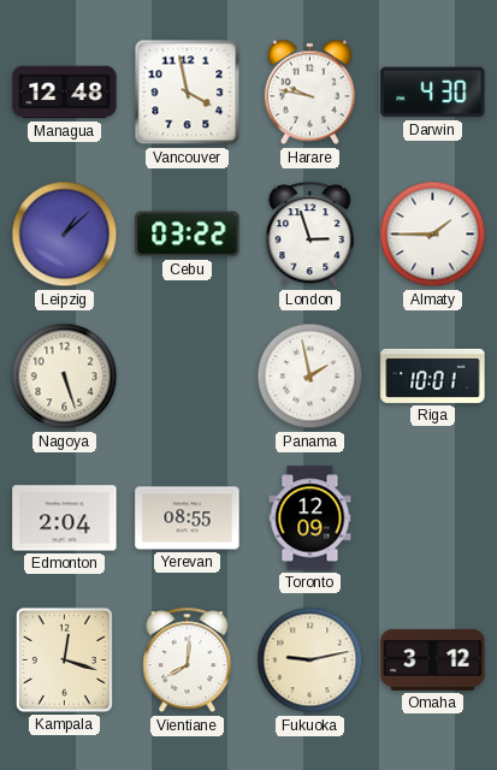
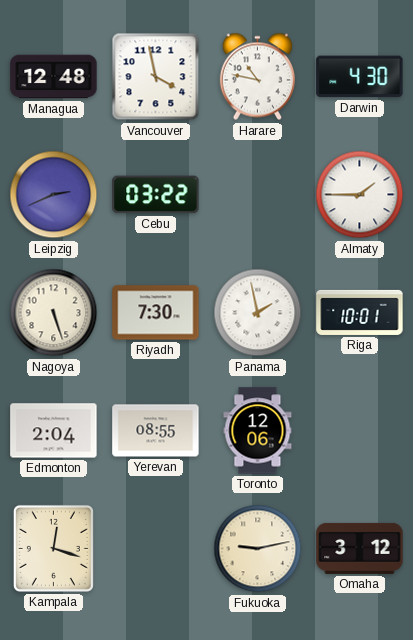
Harare: 9:47 -> 10:47 (257, 77)
Leipzig: 1:08 -> 2:41 (54, 195)
London: 2:57 -> none (310, 235)
Riyadh: none -> 7:30 (156, 313)
Toronto: 12:09 -> 12:06 (258, 431)
Vientiane: 8:01 -> none (188, 661)
